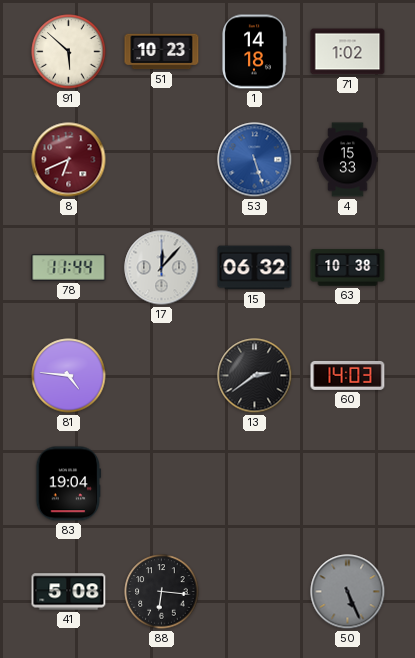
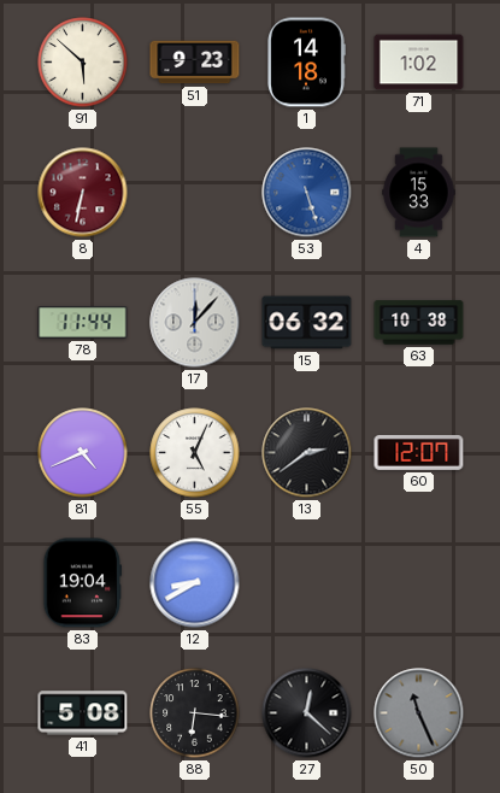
51: 10:23 -> 9:23 (195, 63)
8: 6:41 -> 6:32 (83, 193)
81: 4:46 -> 4:41 (83, 453)
55: none -> 5:04 (195, 453)
60: 14:03 -> 12:07 (419, 452)
12: none -> 8:40 (195, 583)
27: none -> 12:22 (307, 713)
50: 5:26 -> 11:26 (419, 713)
